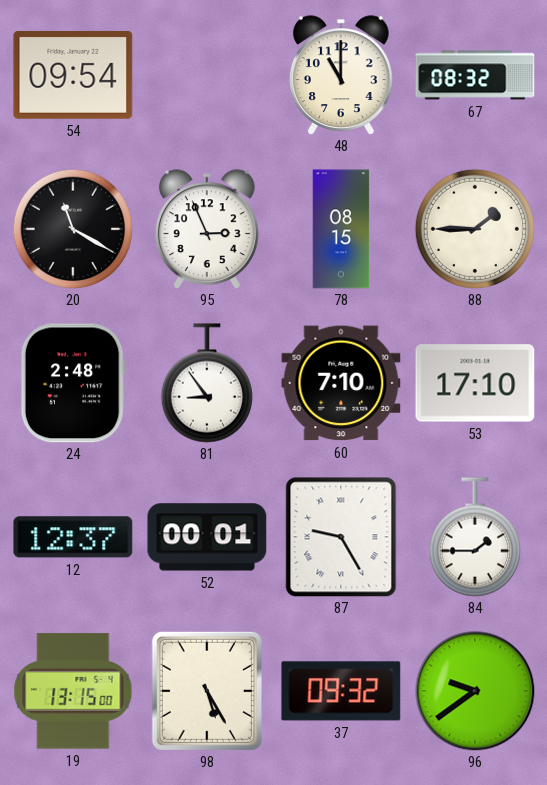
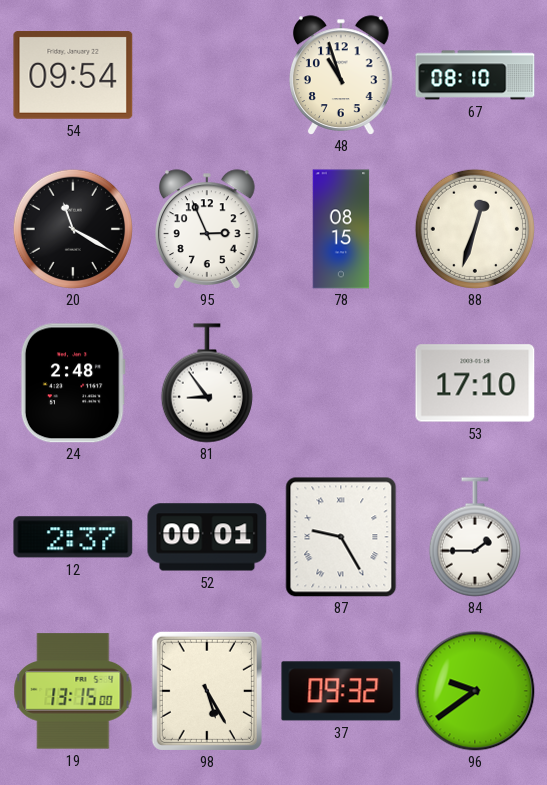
48: 11:00 -> 10:57 (342, 75)
67: 08:32 -> 08:10 (475, 75)
88: 1:45 -> 12:33 (475, 229)
60: 7:10 -> none (341, 383)
12: 12:37 -> 2:37 (73, 537)
